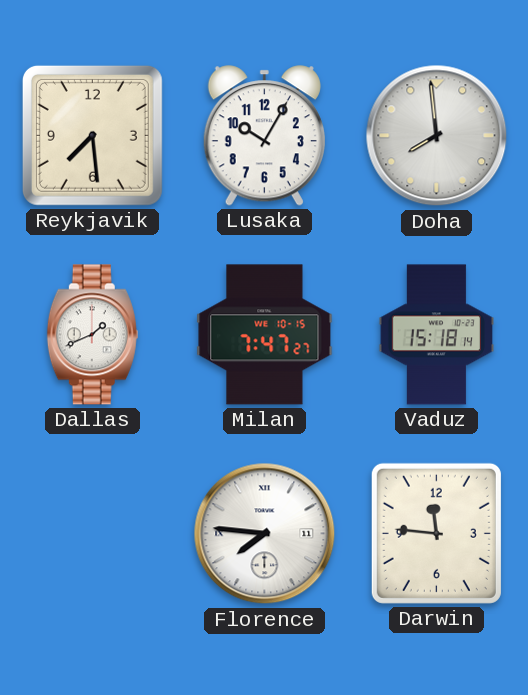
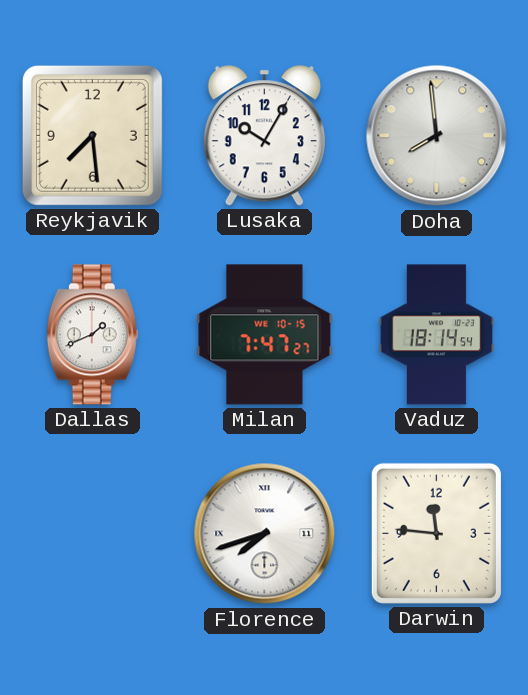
Vaduz: 15:18 -> 18:14 (436, 335)
Florence: 7:46 -> 7:42 (265, 534)
